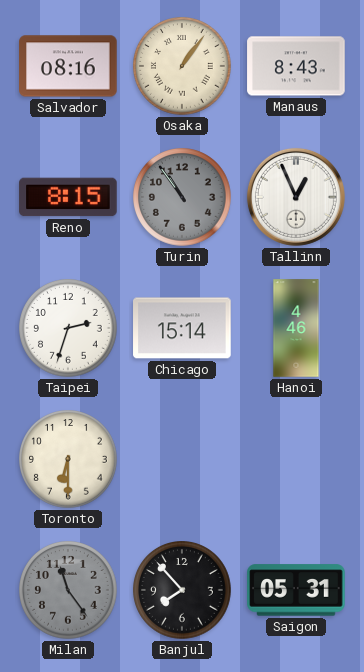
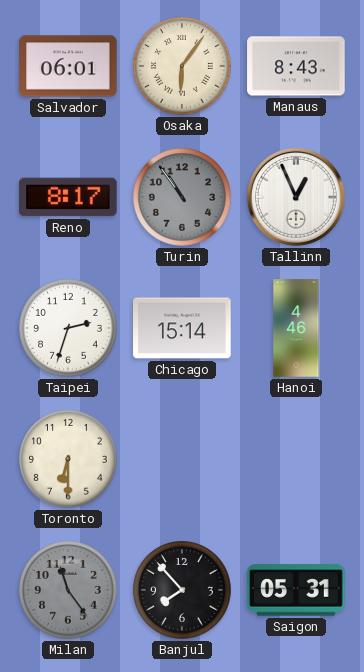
Salvador: 08:16 -> 06:01 (68, 66)
Osaka: 1:06 -> 6:06 (183, 67)
Reno: 8:15 -> 8:17 (68, 197)
